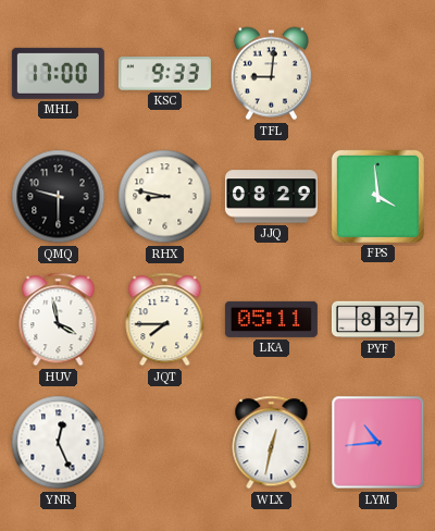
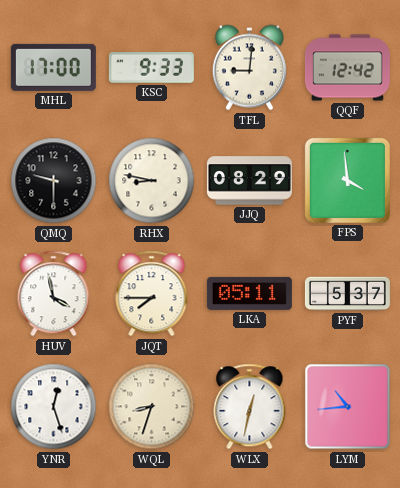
QQF: none -> 12:42 (347, 68)
PYF: 8:37 -> 5:37 (347, 294)
YNR: 12:26 -> 12:27 (54, 407)
WQL: none -> 8:33 (152, 407)
